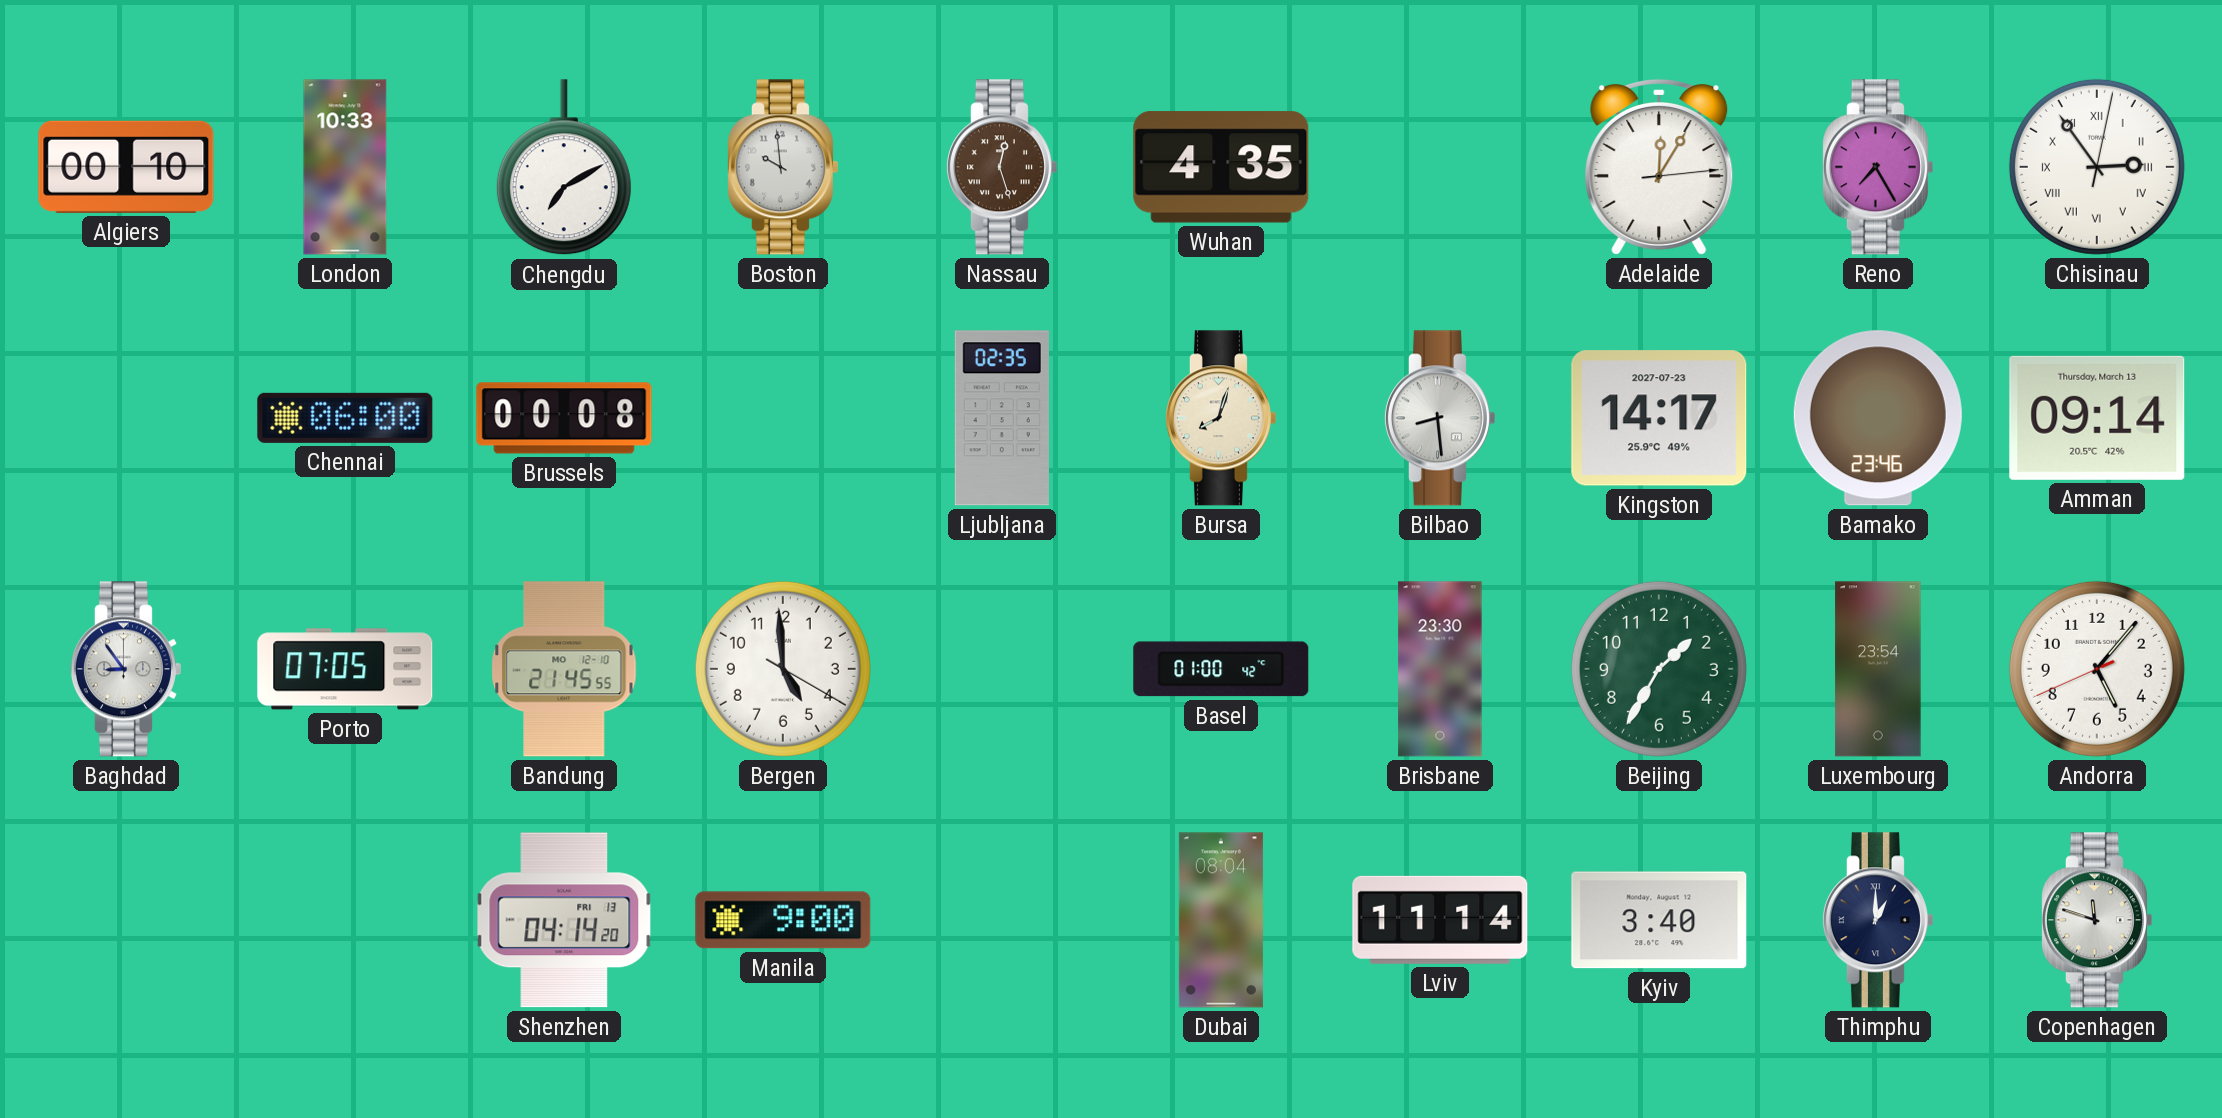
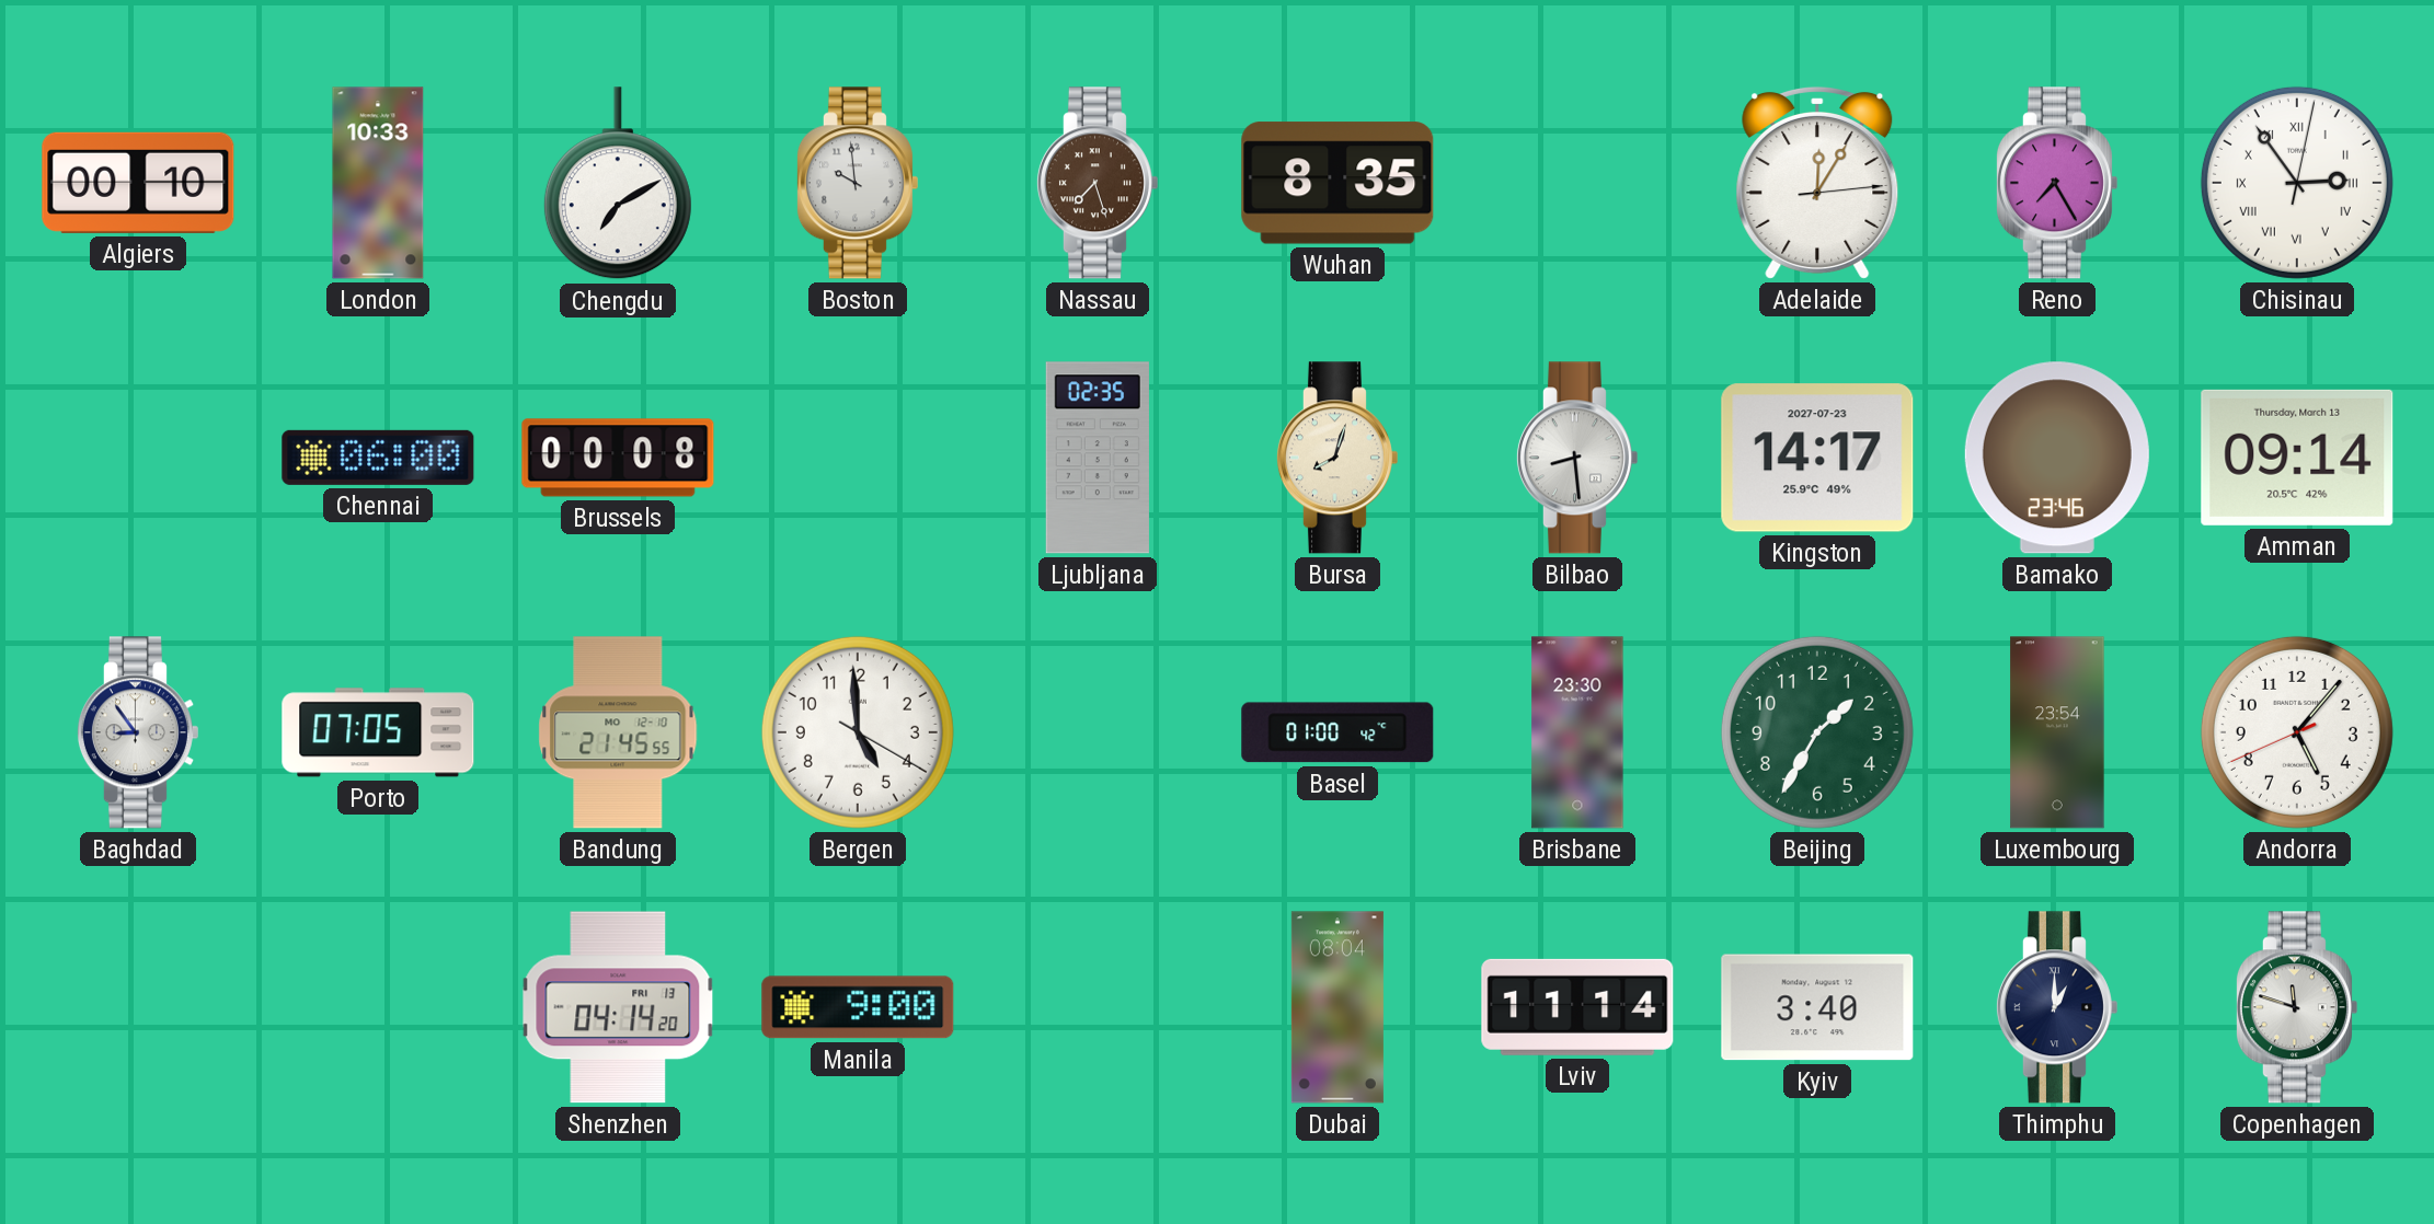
Nassau: 12:27 -> 7:27 (1097, 183)
Wuhan: 4:35 -> 8:35 (1337, 183)
